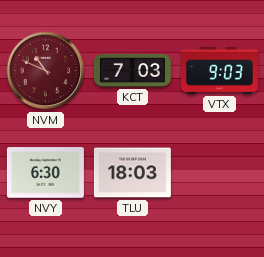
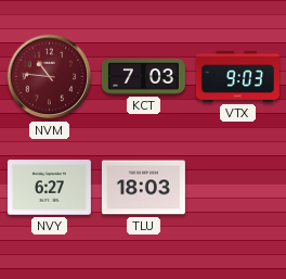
NVM: 10:49 -> 10:46 (50, 77)
NVY: 6:30 -> 6:27 (49, 188)
